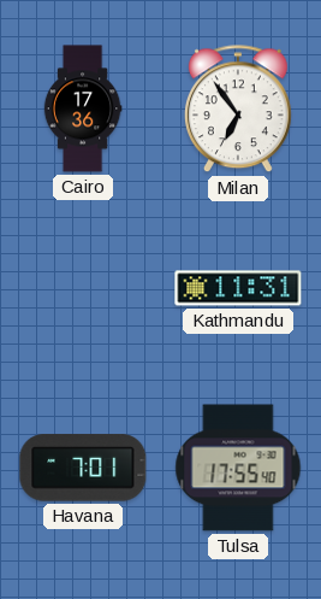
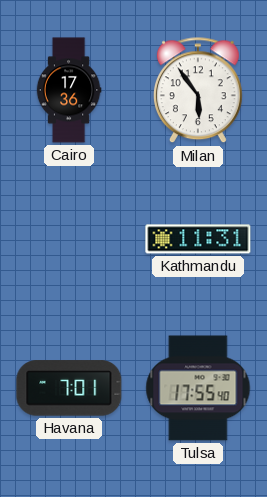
Milan: 6:54 -> 5:54 (198, 91)
